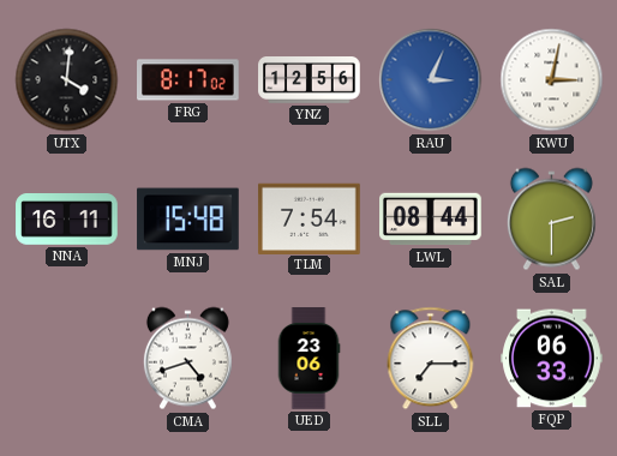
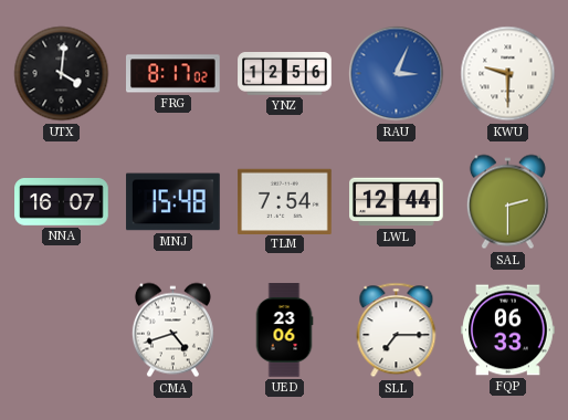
KWU: 3:02 -> 9:30 (508, 74)
NNA: 16:11 -> 16:07 (62, 202)
LWL: 08:44 -> 12:44 (397, 202)
